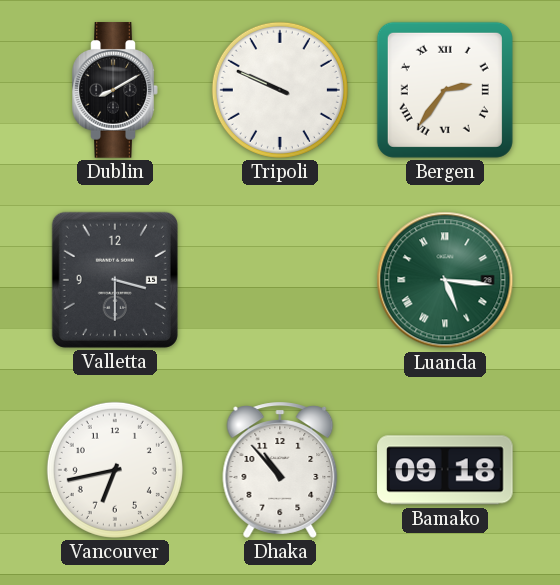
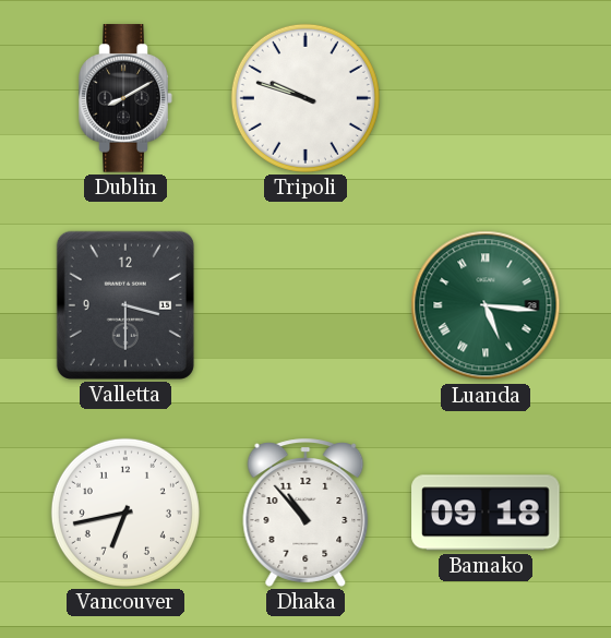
Tripoli: 9:49 -> 9:48 (305, 98)
Bergen: 2:36 -> none (445, 90)
